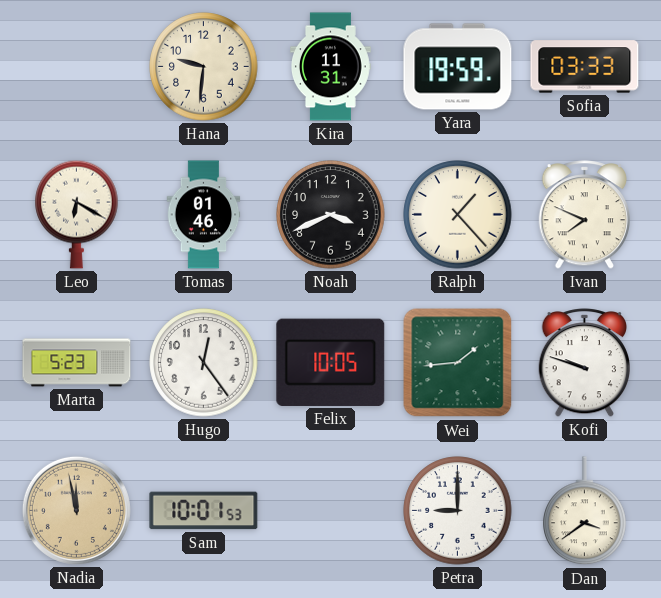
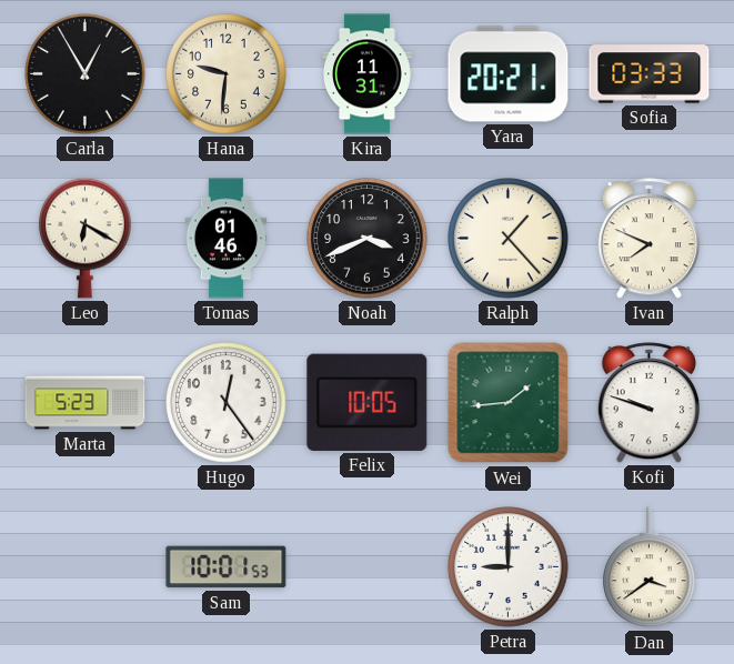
Carla: none -> 12:55 (86, 74)
Yara: 19:59 -> 20:21 (509, 74)
Nadia: 11:58 -> none (76, 510)
